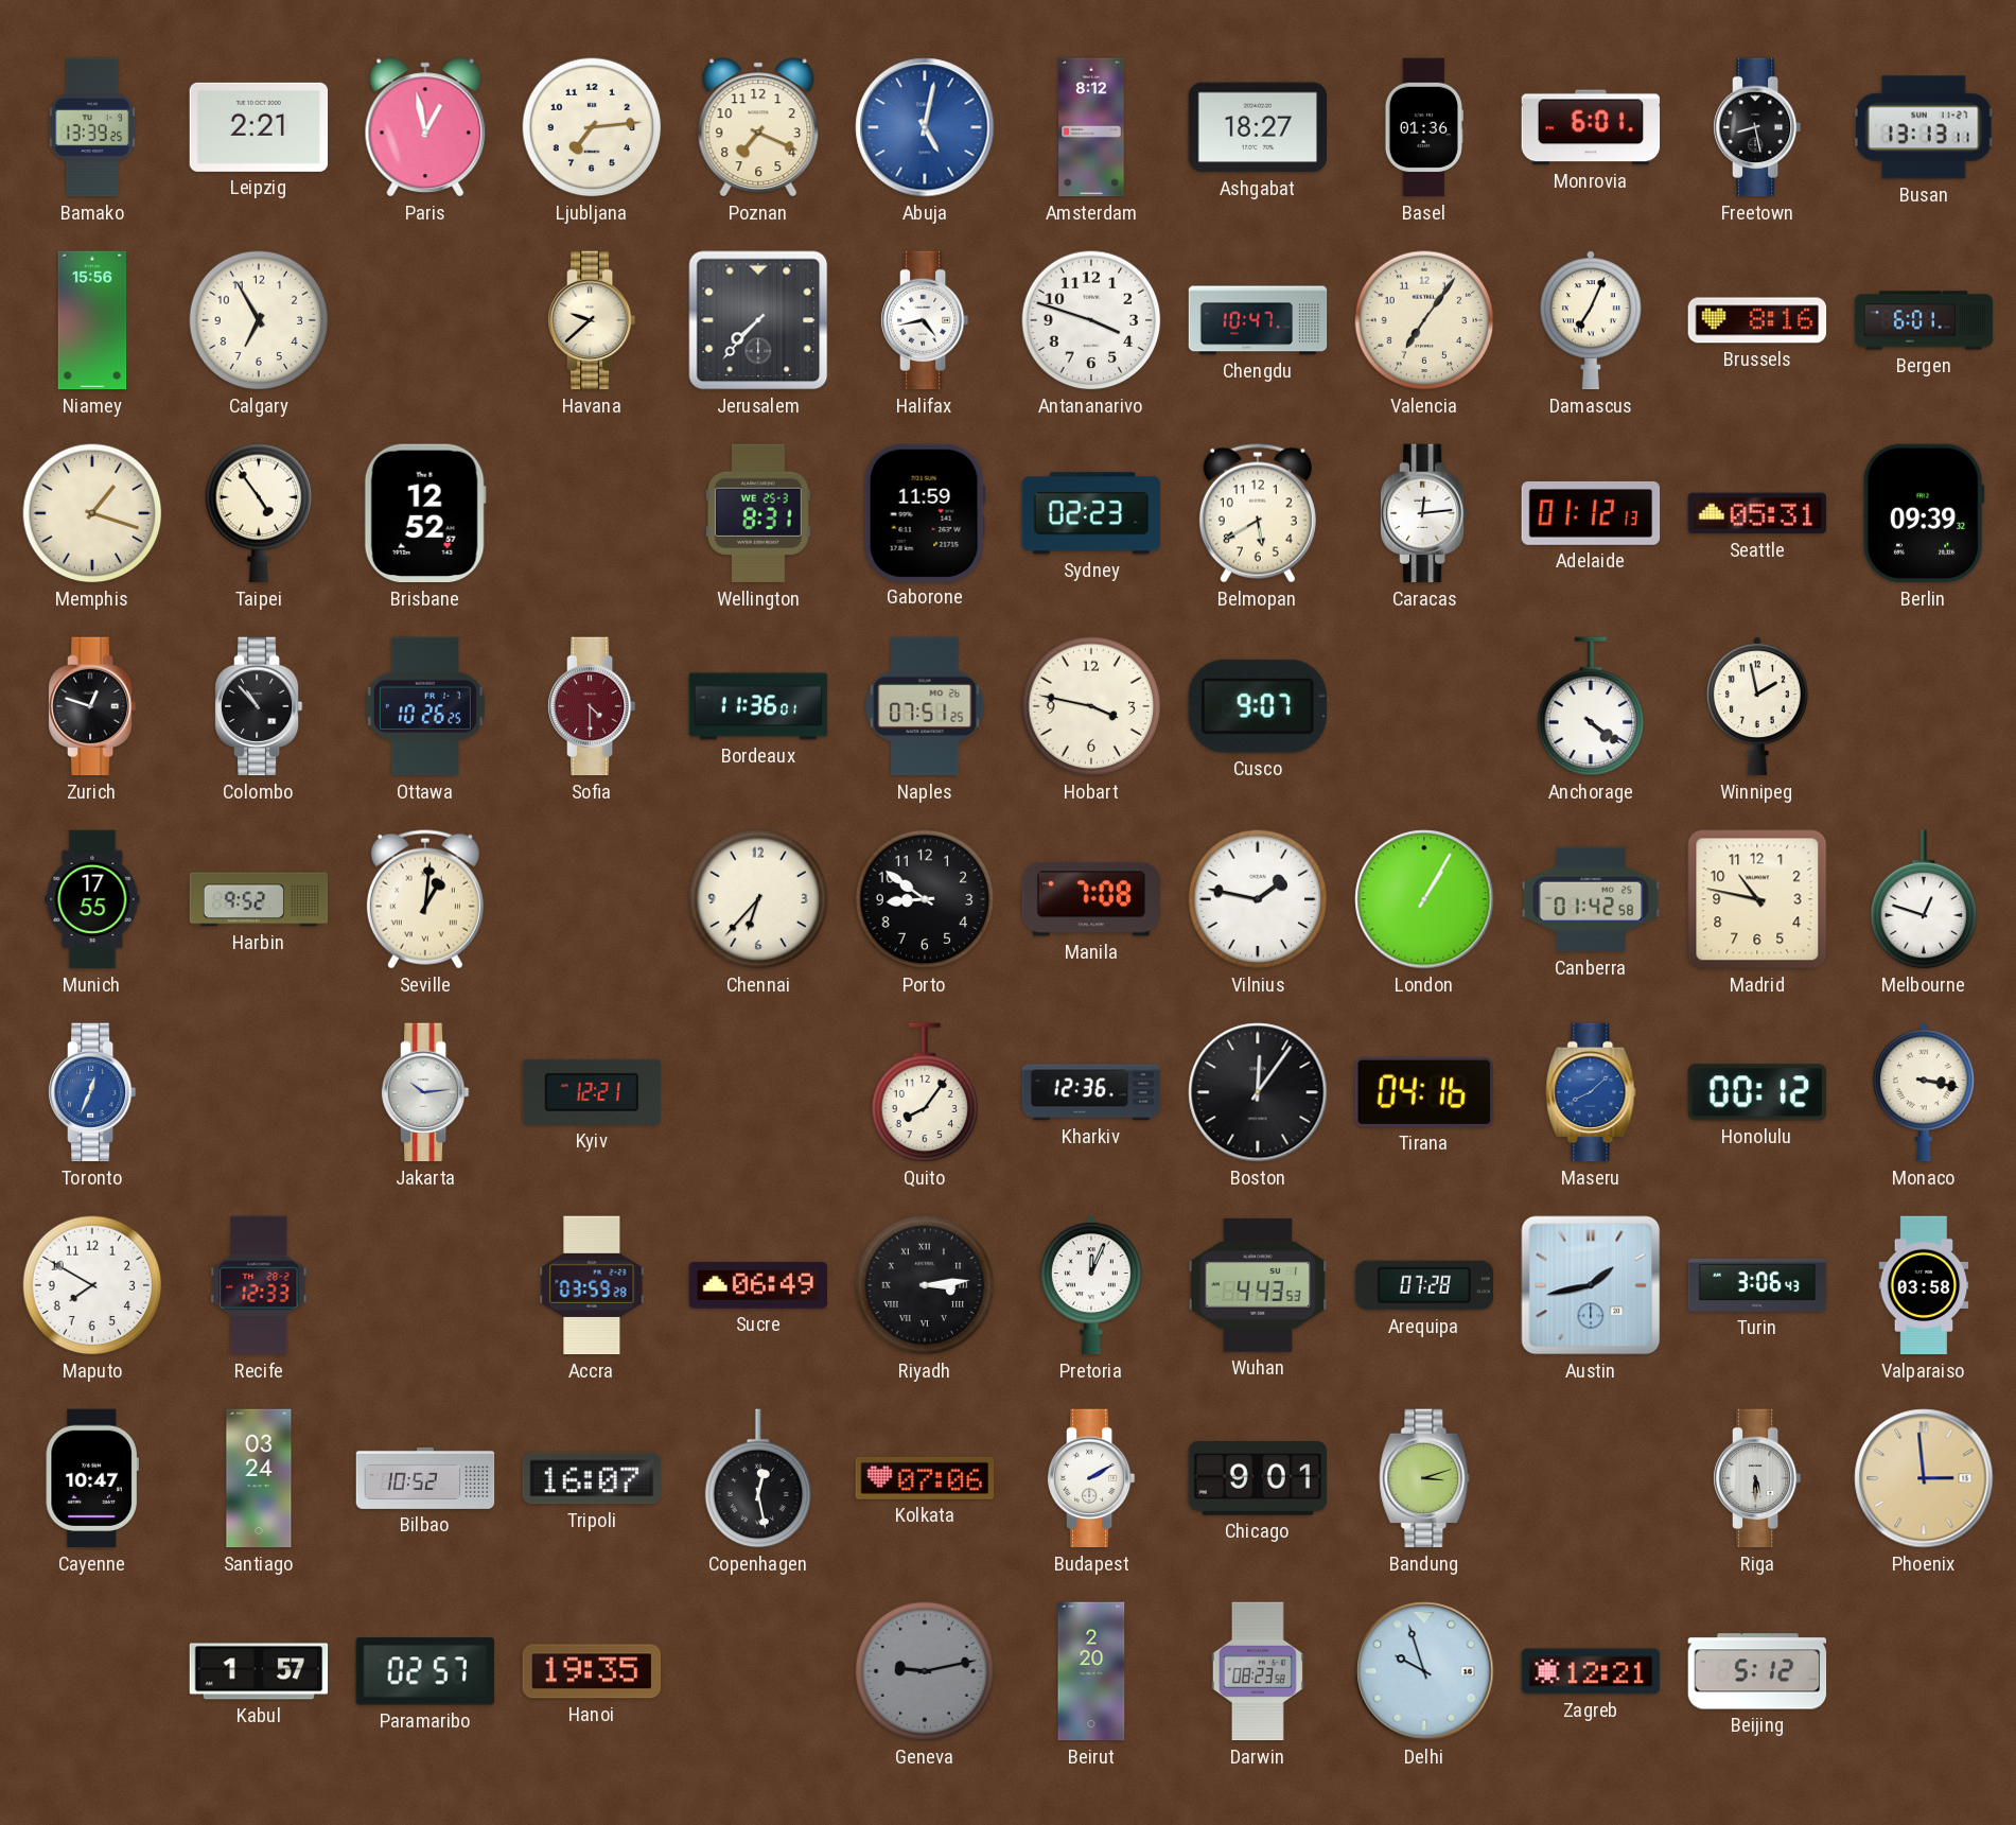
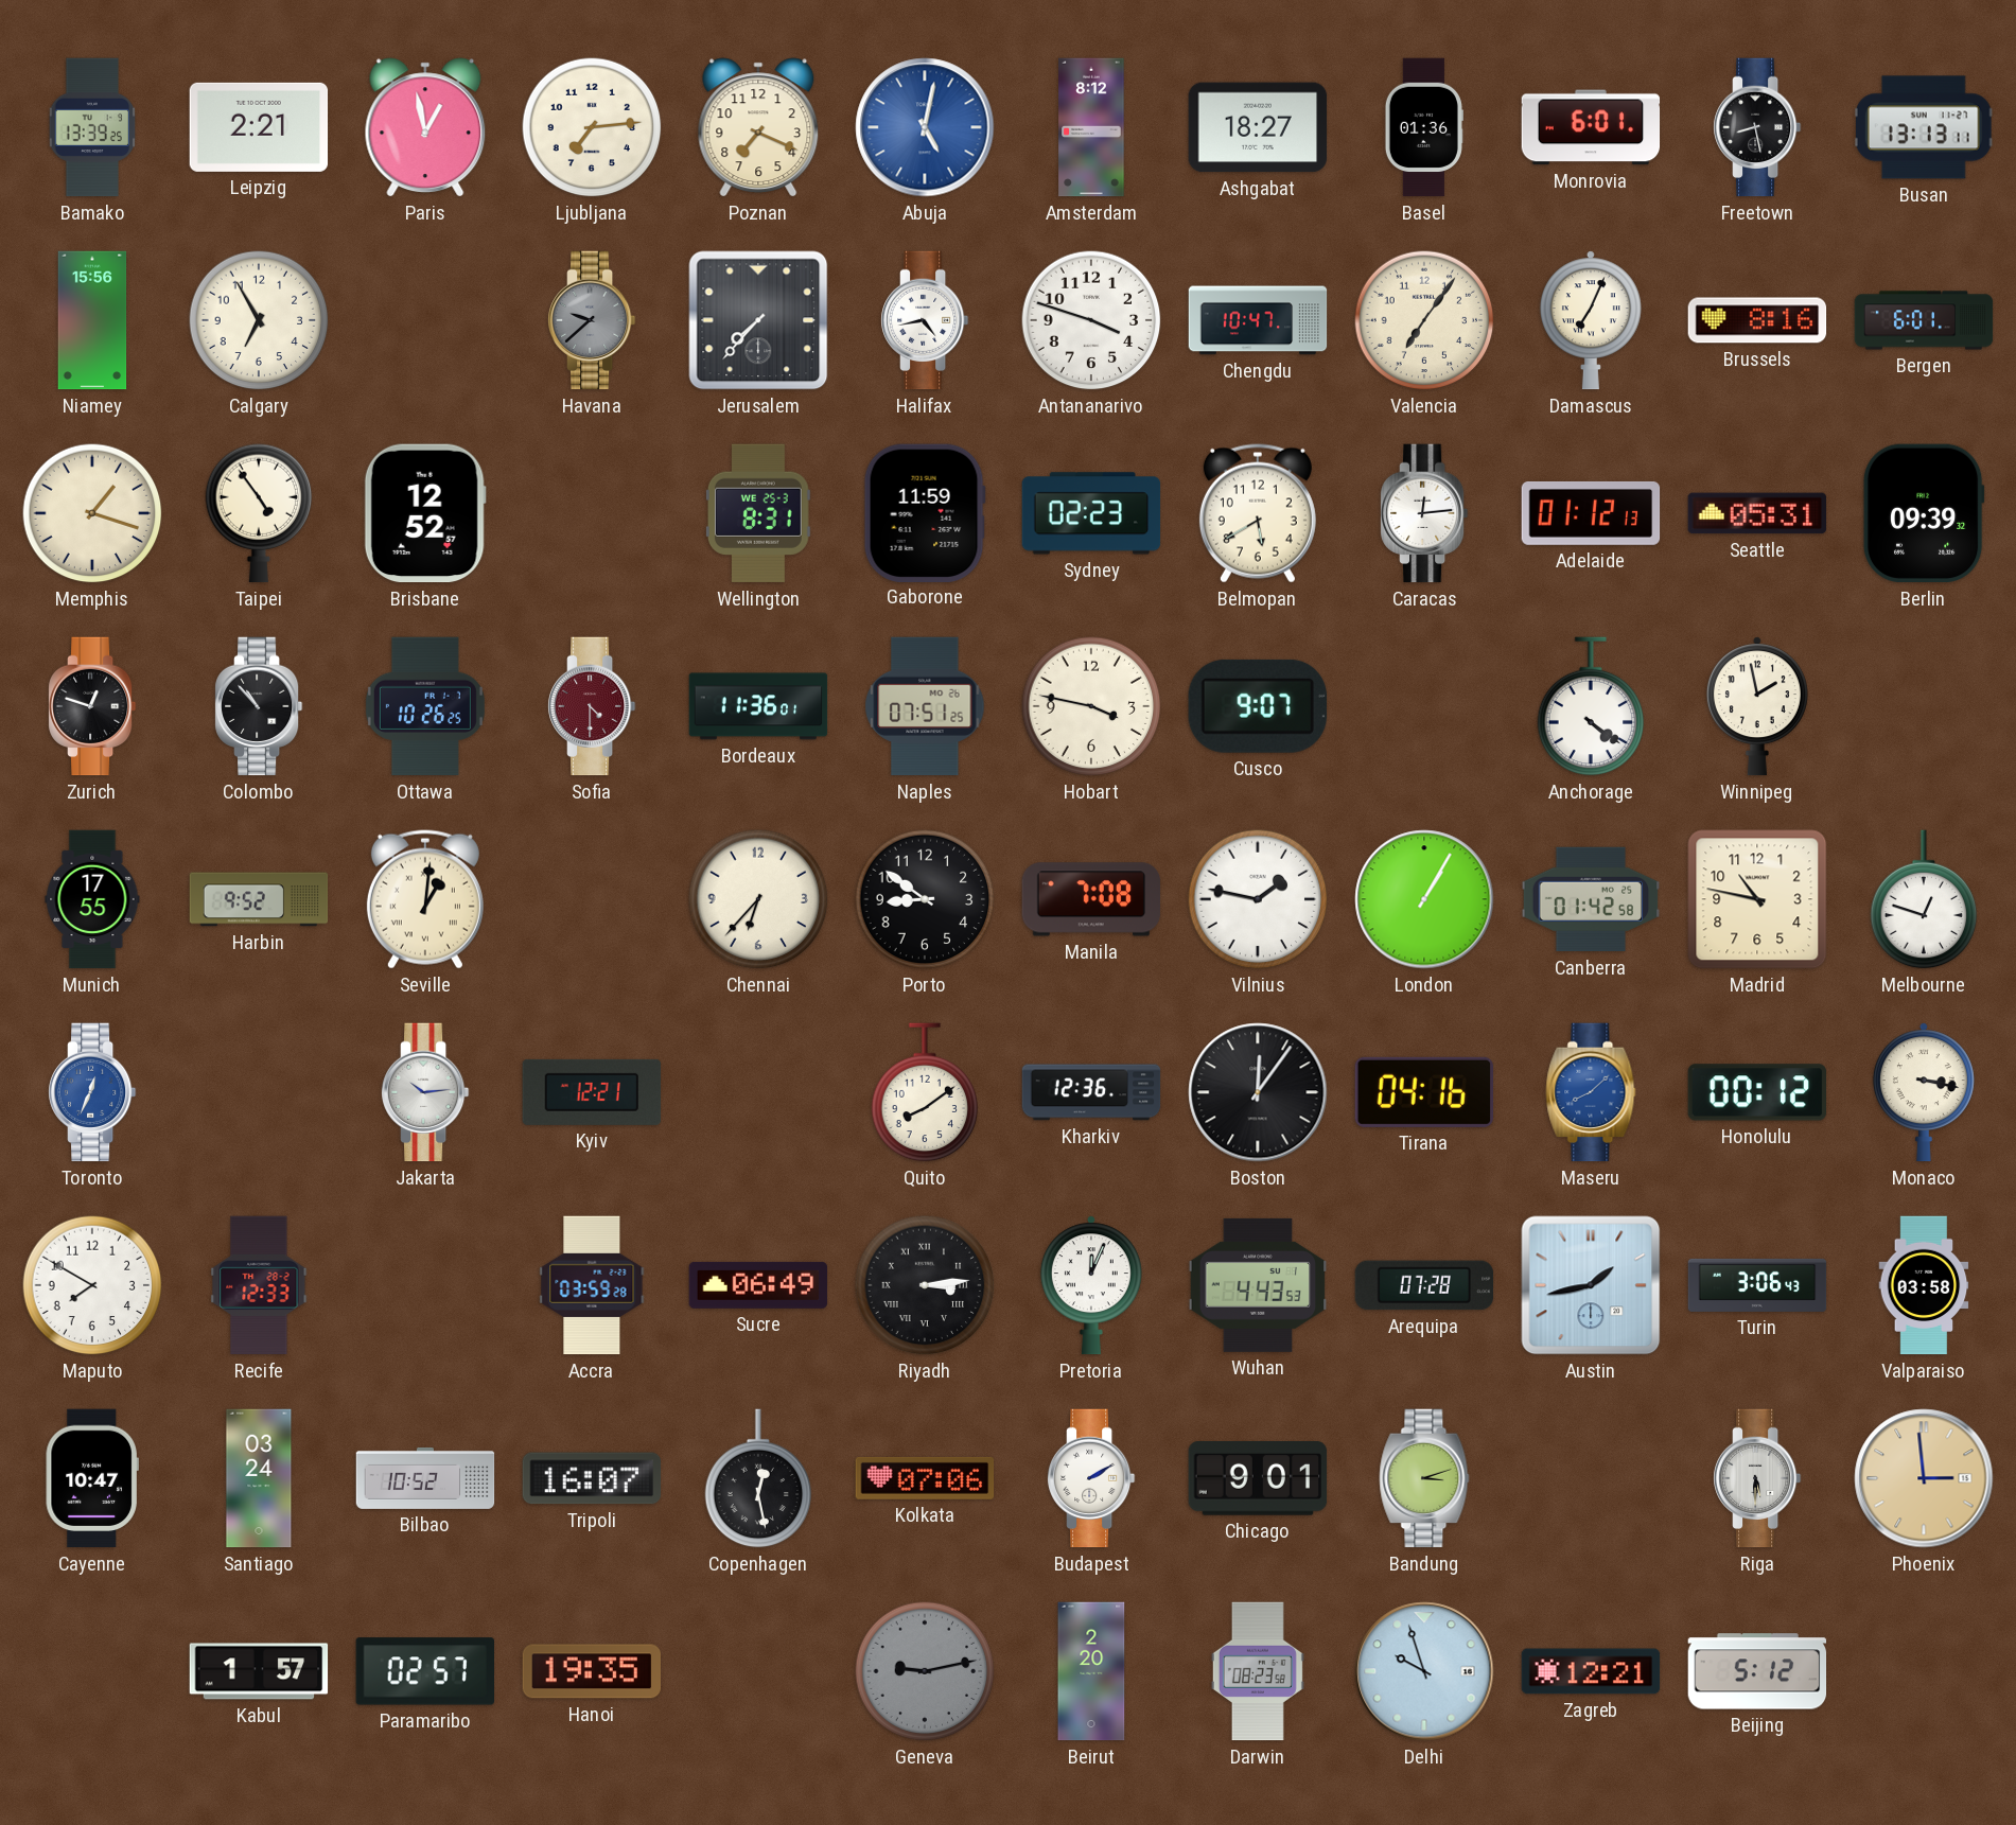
Havana dial: cream -> grey (592, 320)
Quito: 8:06 -> 8:09 (925, 1092)
